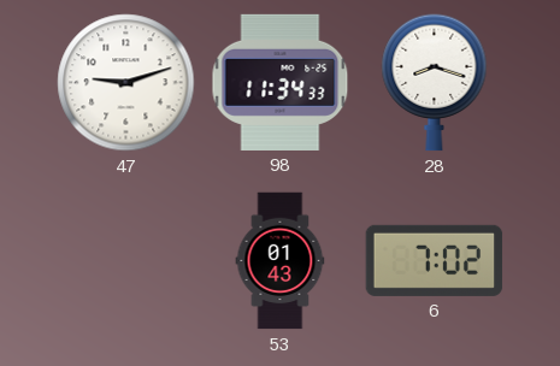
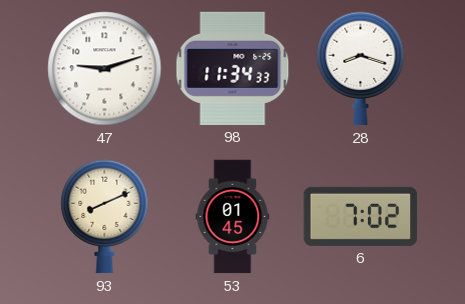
93: none -> 8:11 (105, 217)
53: 01:43 -> 01:45 (233, 217)
